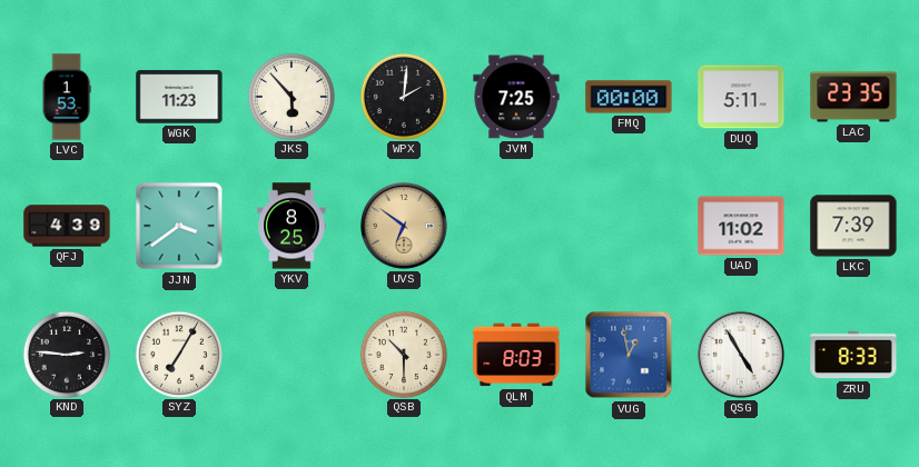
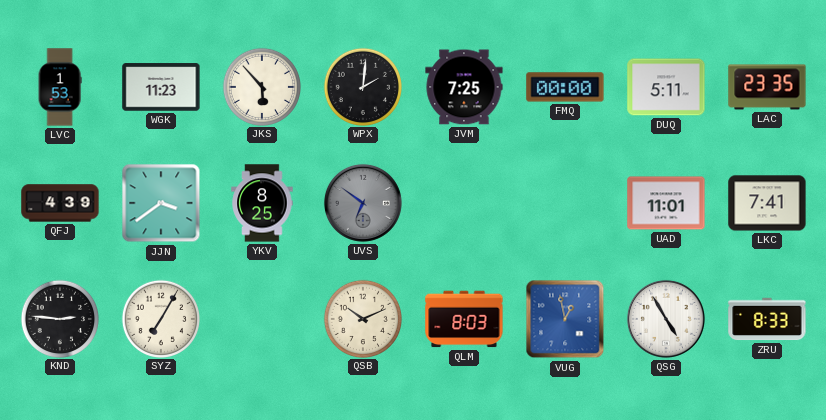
UVS dial: champagne -> grey (363, 203)
UAD: 11:02 -> 11:01 (666, 203)
LKC: 7:39 -> 7:41 (767, 203)
QSB: 10:30 -> 10:11 (362, 318)
